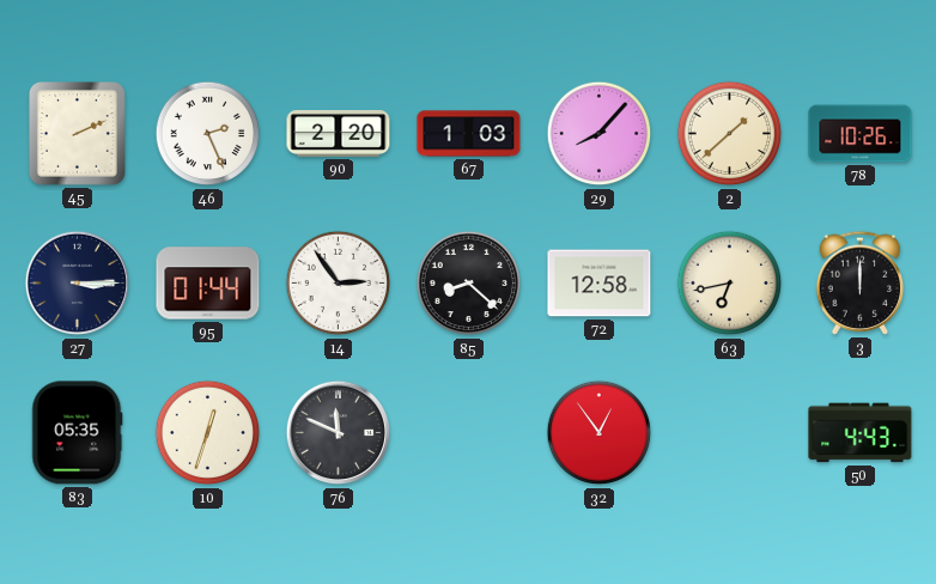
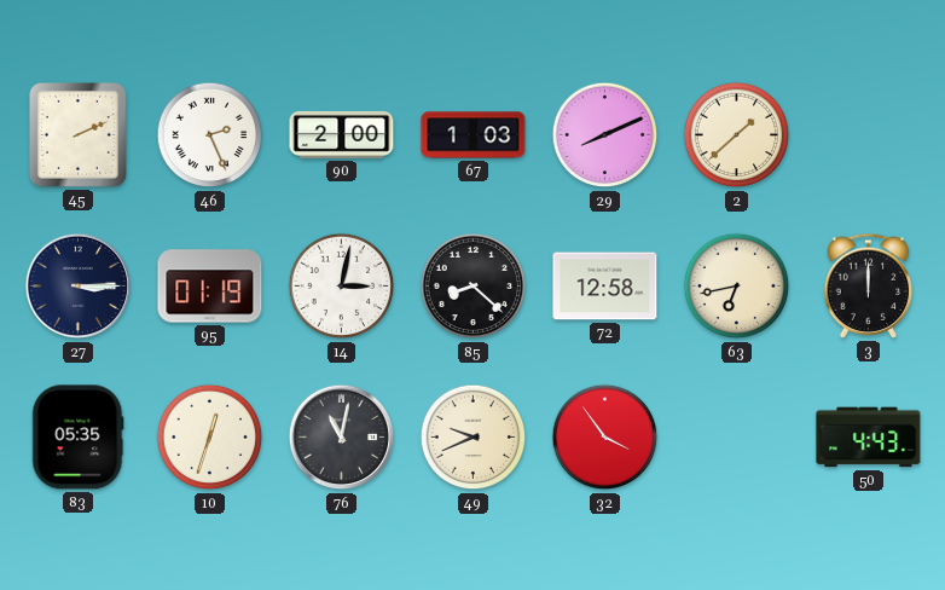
90: 2:20 -> 2:00 (342, 134)
29: 8:07 -> 8:11 (605, 135)
78: 10:26 -> none (861, 134)
95: 01:44 -> 01:19 (210, 287)
14: 2:54 -> 3:02 (342, 287)
76: 11:49 -> 11:02 (342, 438)
49: none -> 9:41 (474, 438)
32: 12:54 -> 3:54 (605, 438)
